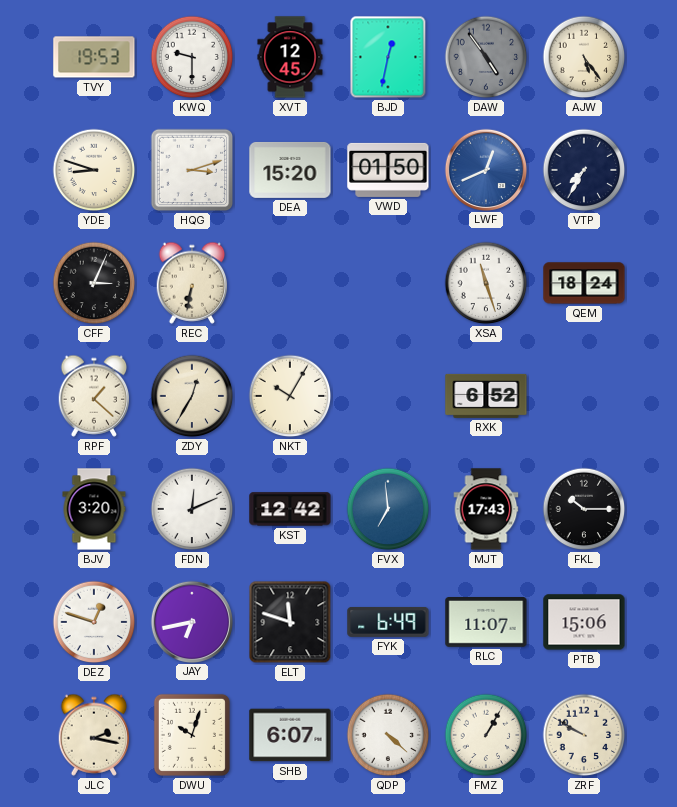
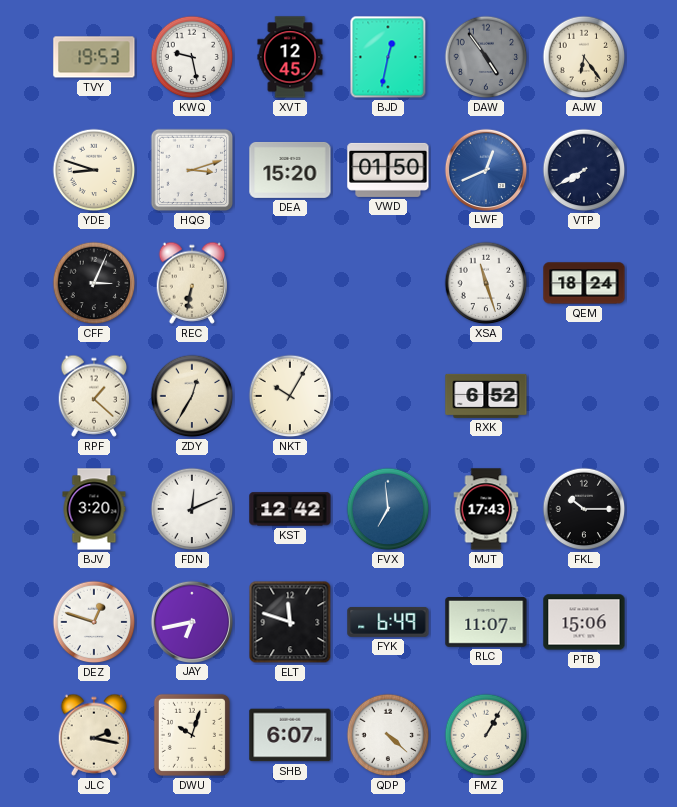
KWQ: 9:30 -> 9:28 (192, 57)
AJW: 5:24 -> 6:24 (584, 57)
VTP: 7:35 -> 7:40 (584, 170)
ZRF: 9:50 -> none (584, 735)
